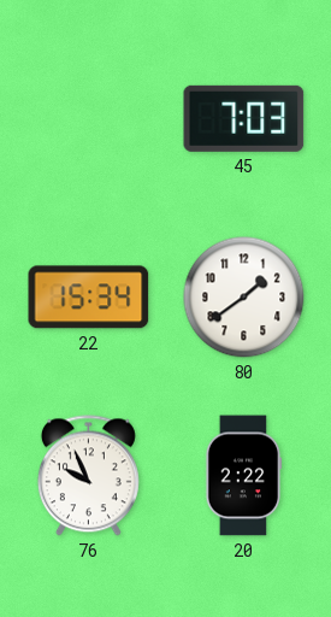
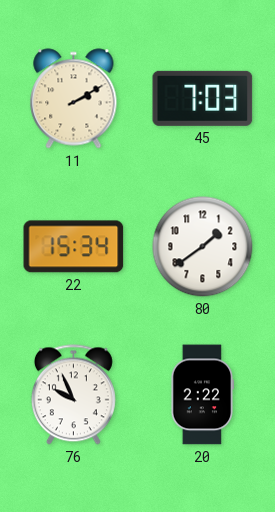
11: none -> 2:10 (74, 99)
